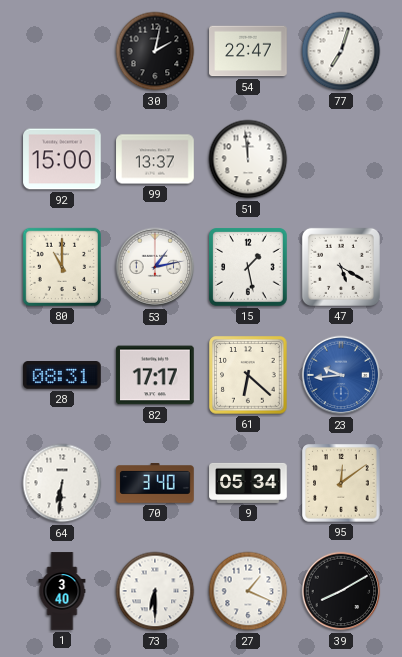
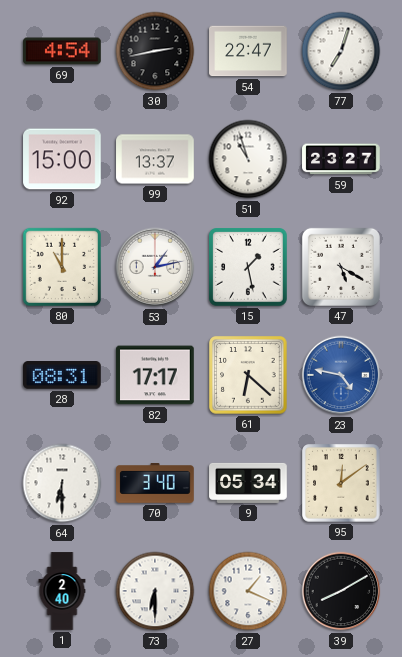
69: none -> 4:54 (62, 51)
30: 2:02 -> 2:43 (155, 51)
51: 11:59 -> 10:57 (248, 159)
59: none -> 23:27 (341, 159)
23: 9:44 -> 4:47 (341, 375)
64: 6:31 -> 6:30 (62, 483)
1: 3:40 -> 2:40 (62, 591)
